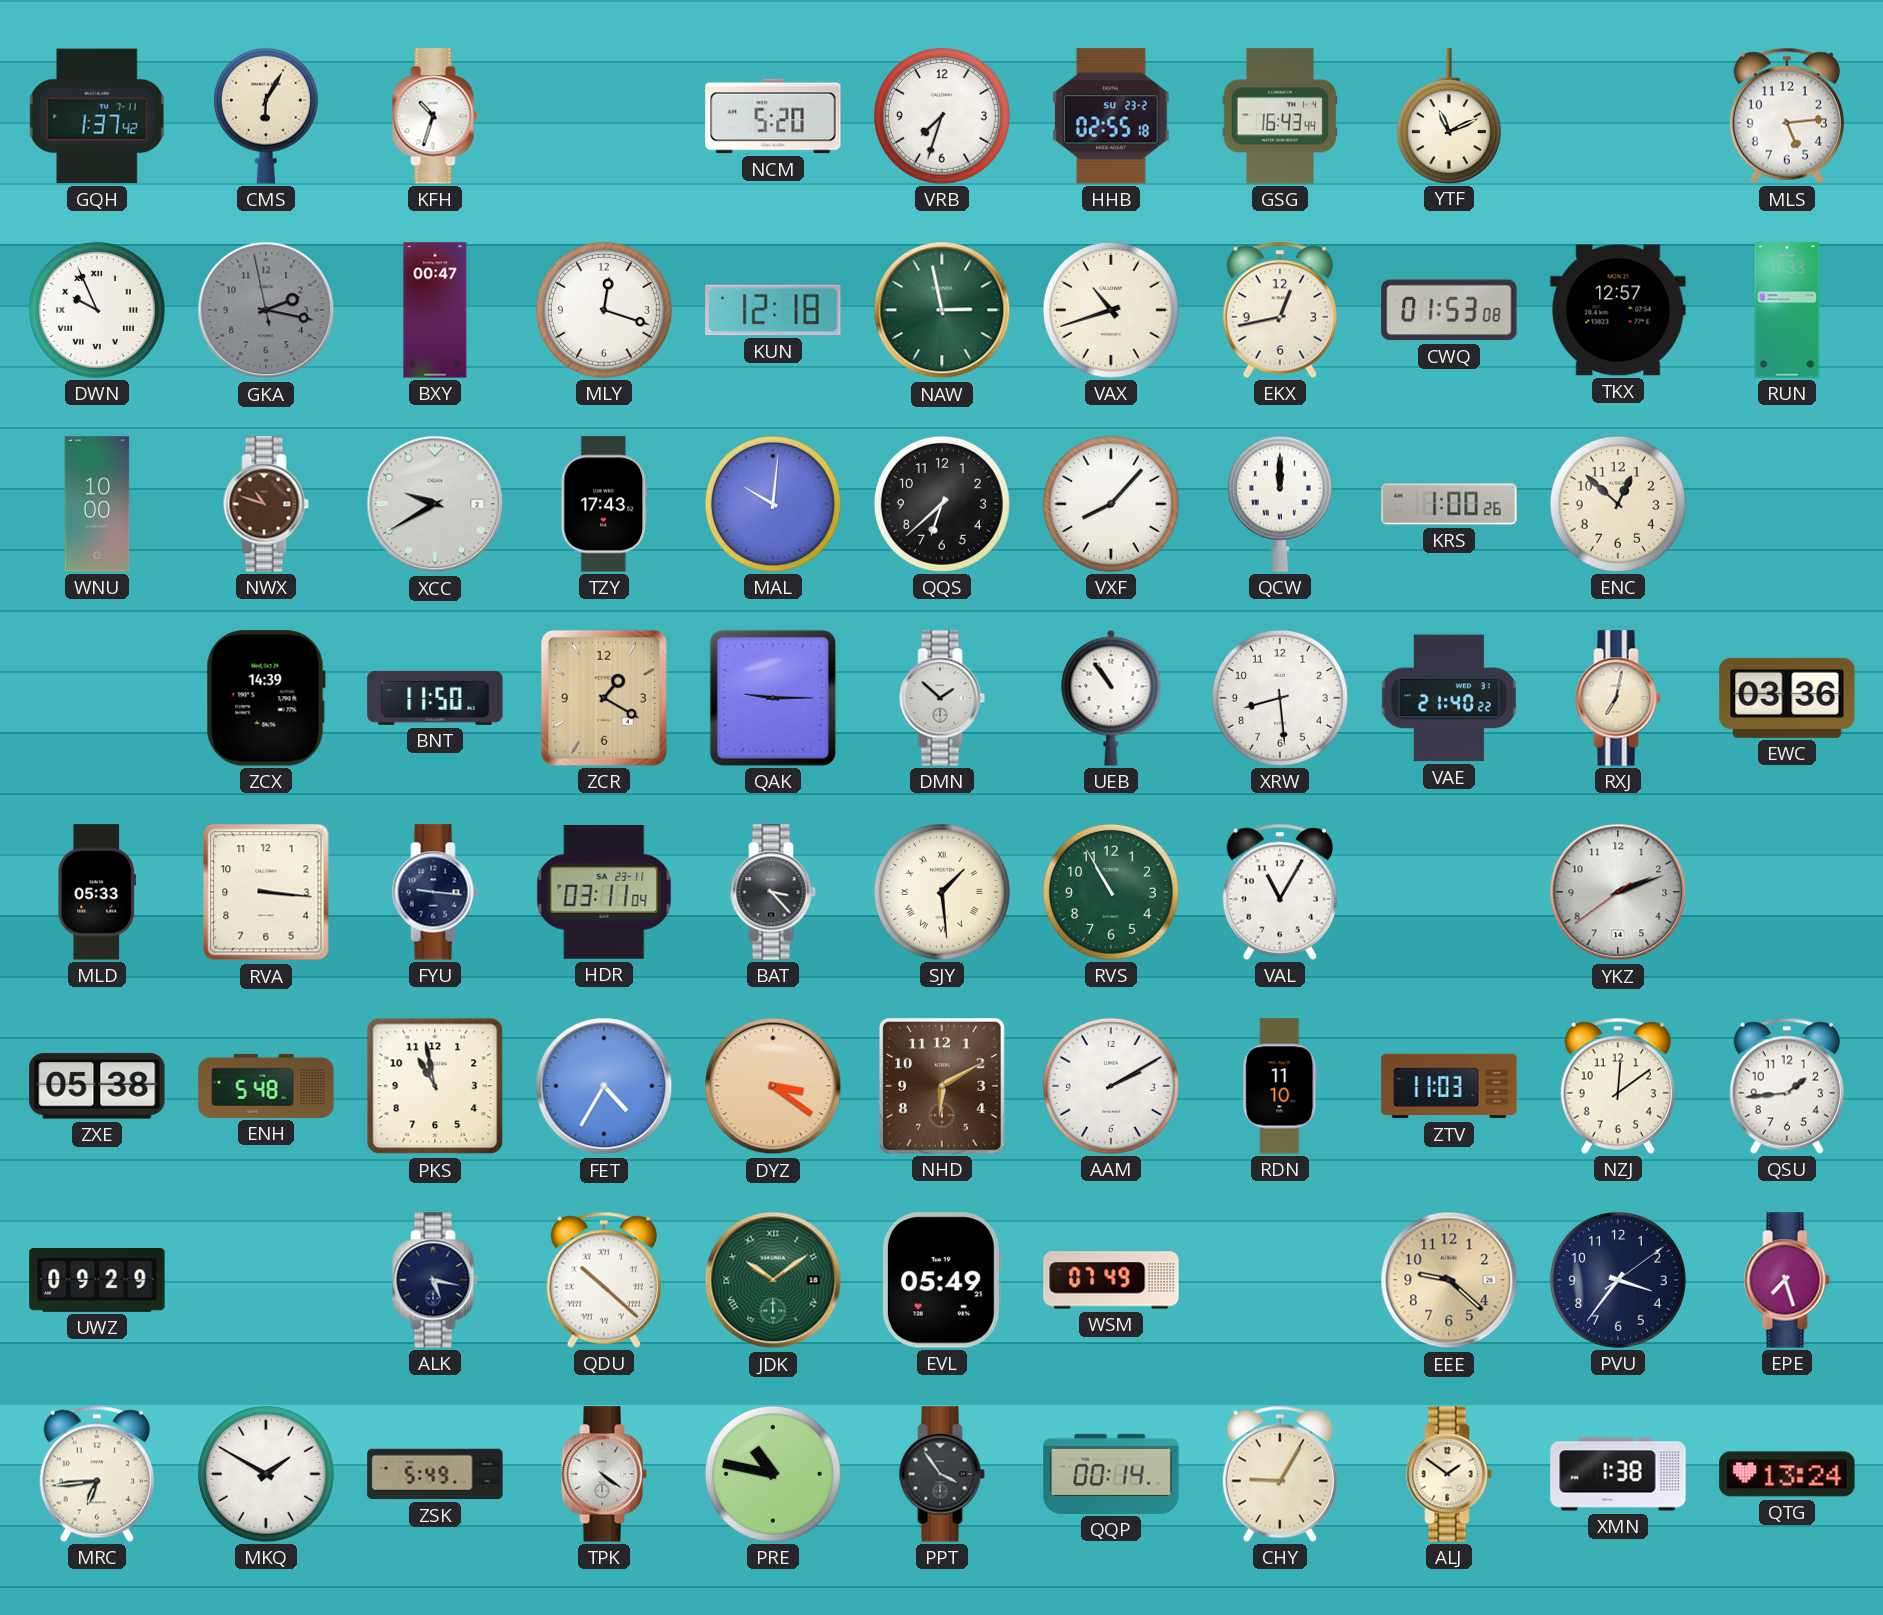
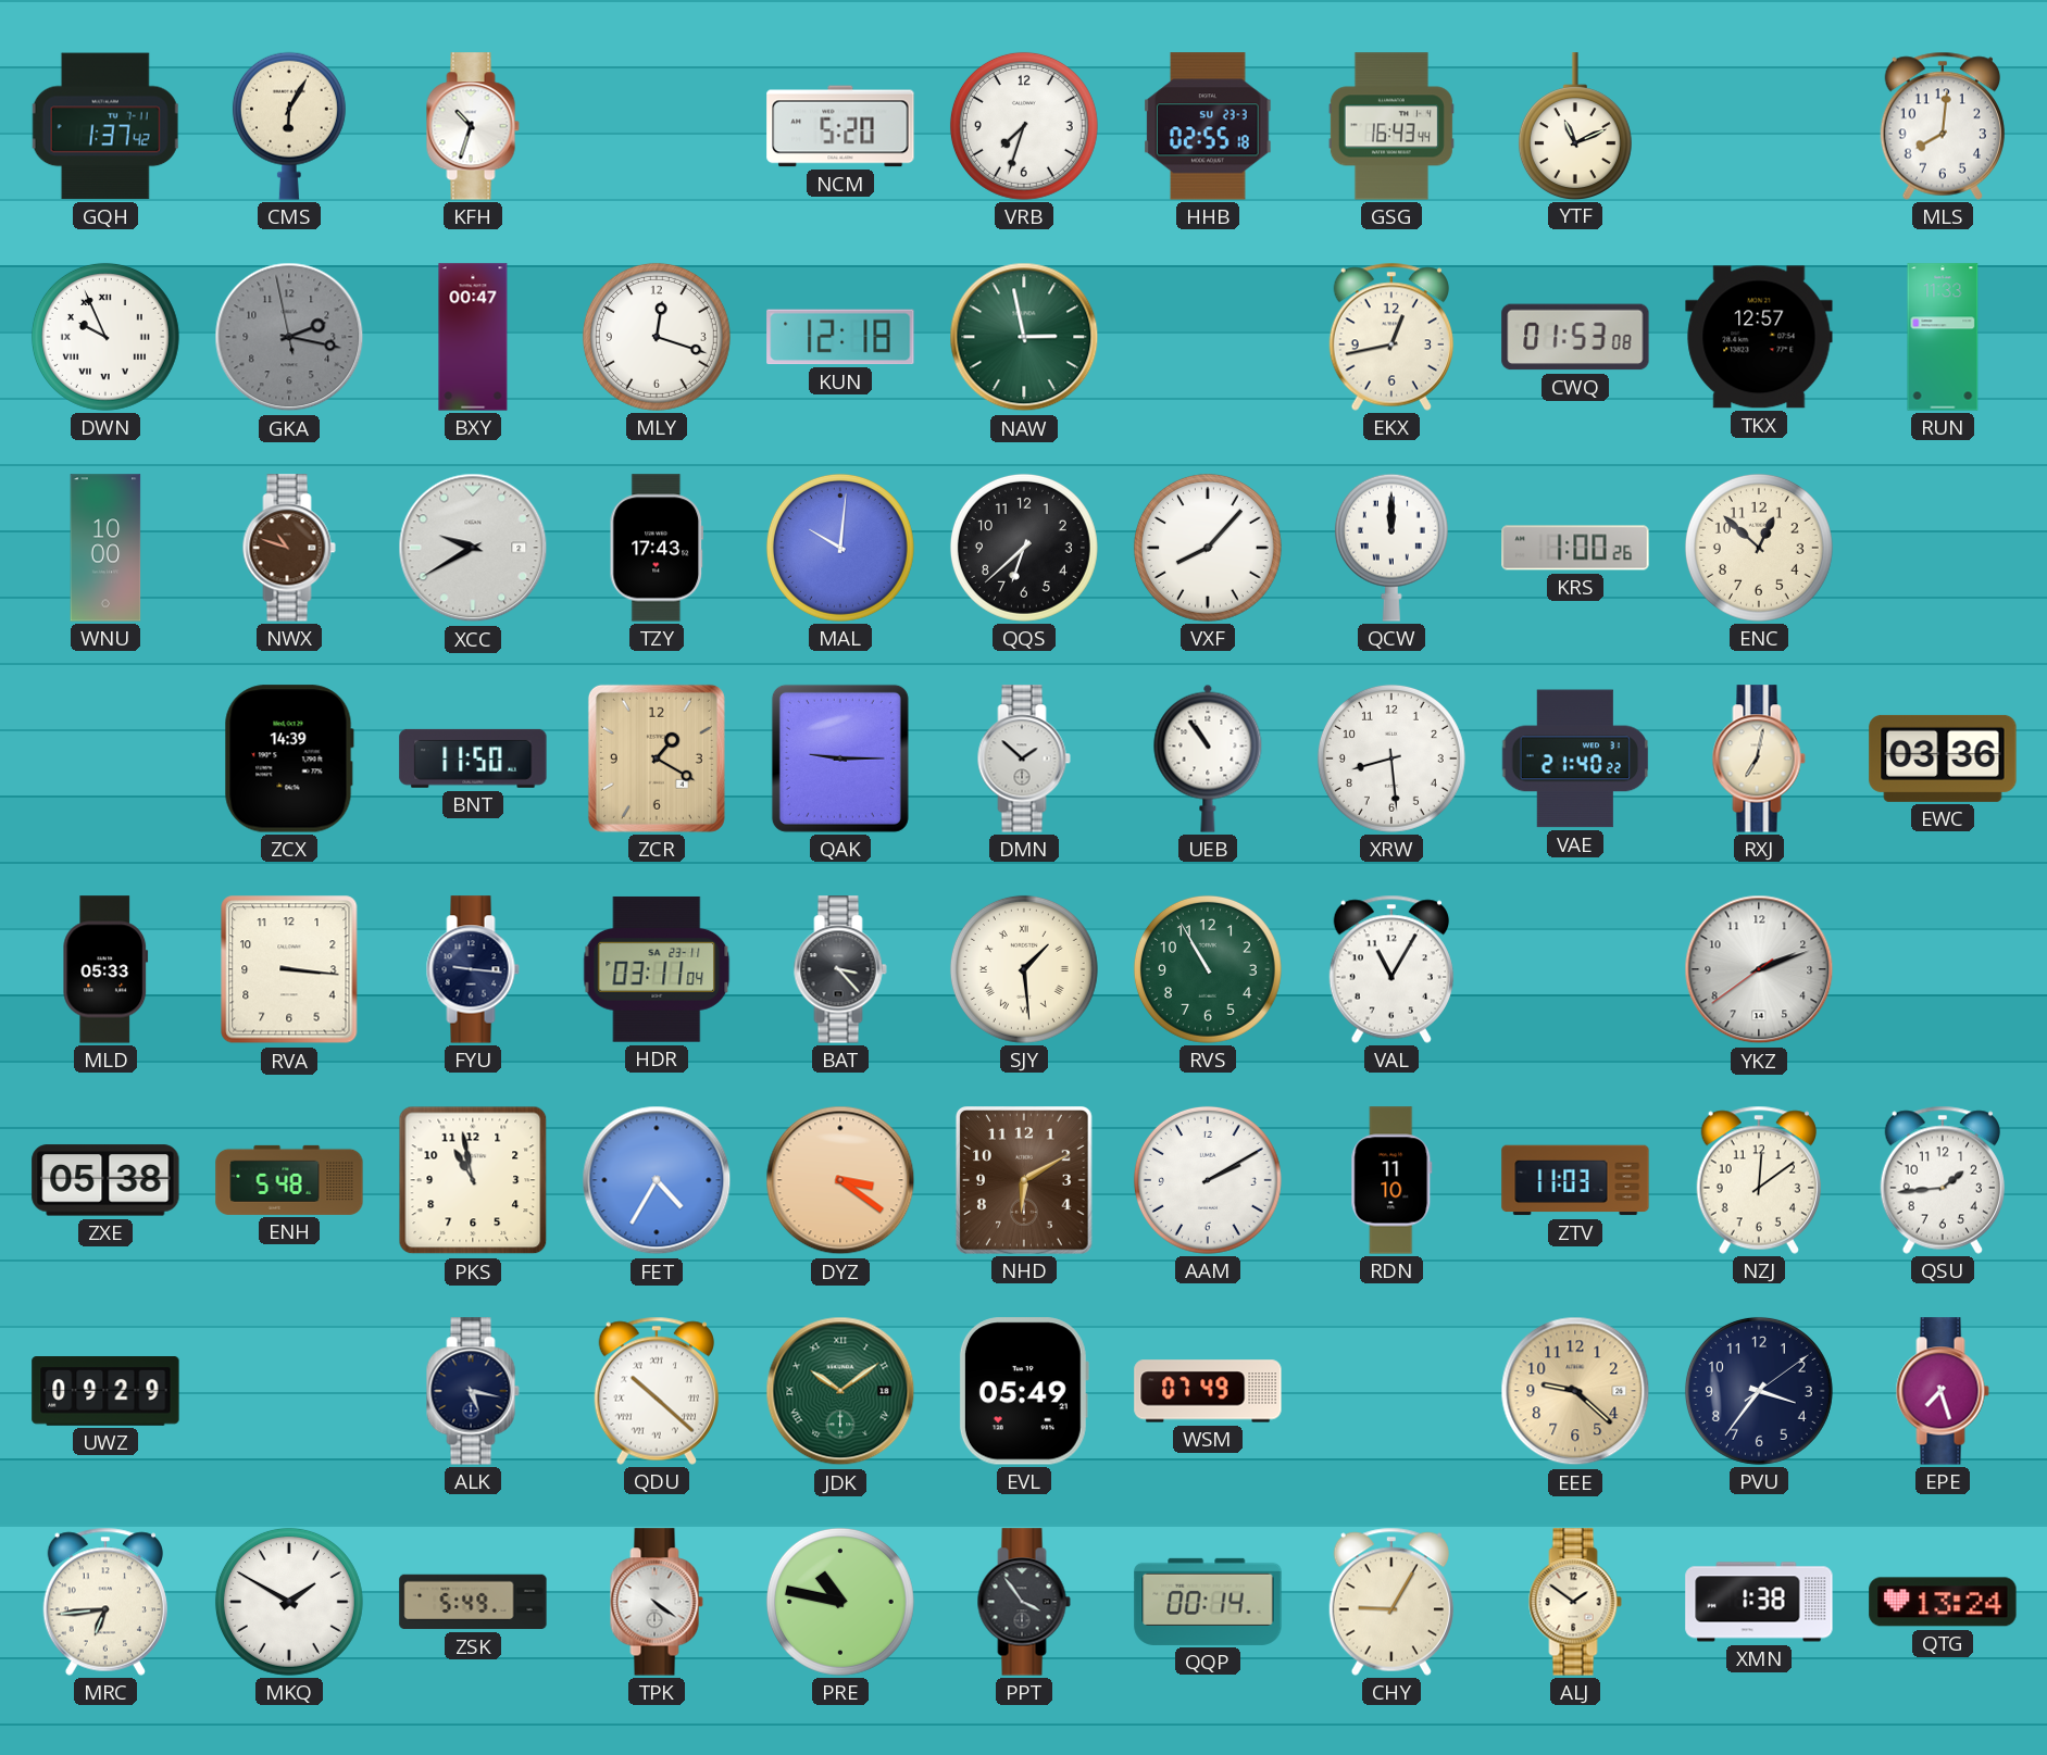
HHB date: SU 23-2 -> SU 23-3 (1208, 126)
MLS: 5:14 -> 8:01 (1943, 126)
VAX: 10:42 -> none (1111, 310)
